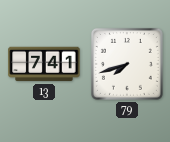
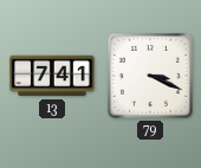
79: 7:42 -> 3:19 (150, 76)
